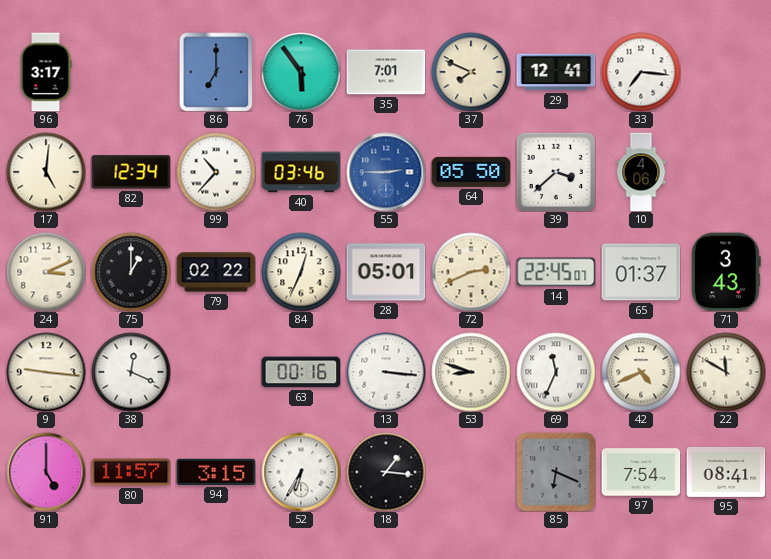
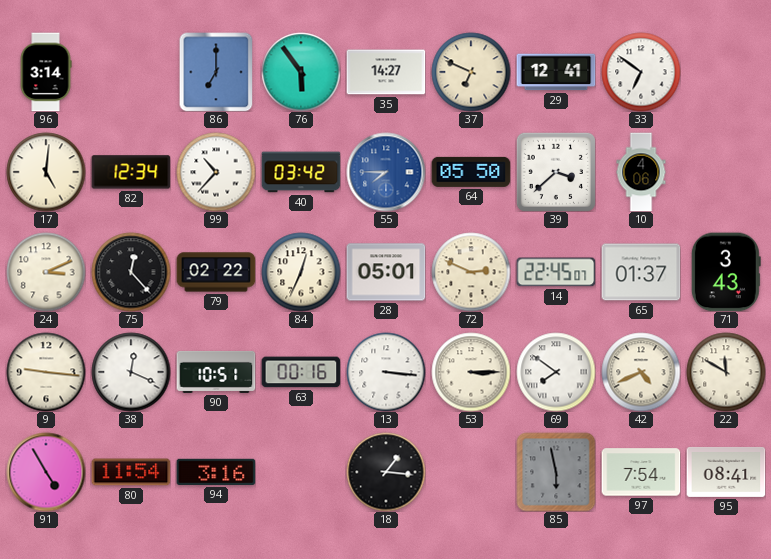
96: 3:17 -> 3:14 (46, 72)
35: 7:01 -> 14:27 (386, 72)
37: 7:49 -> 6:49 (471, 72)
33: 7:16 -> 6:51 (641, 72)
40: 03:46 -> 03:42 (301, 172)
55: 2:45 -> 7:45 (386, 172)
75: 1:00 -> 12:23 (131, 272)
72: 2:41 -> 2:49 (471, 272)
90: none -> 10:51 (216, 372)
53: 8:48 -> 3:15 (471, 372)
69: 11:34 -> 7:51 (556, 372)
91: 5:00 -> 4:55 (46, 472)
80: 11:57 -> 11:54 (131, 472)
94: 3:15 -> 3:16 (216, 472)
52: 6:35 -> none (301, 472)
85: 6:19 -> 5:58 (556, 472)
